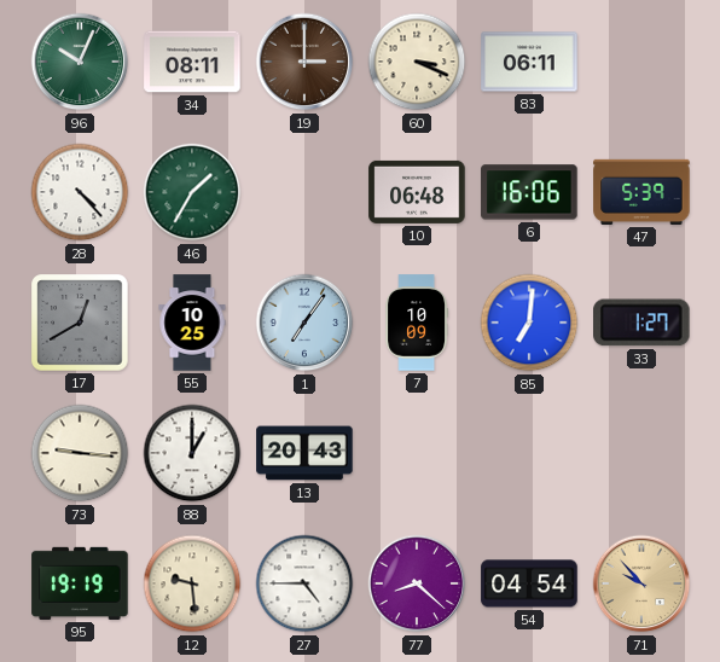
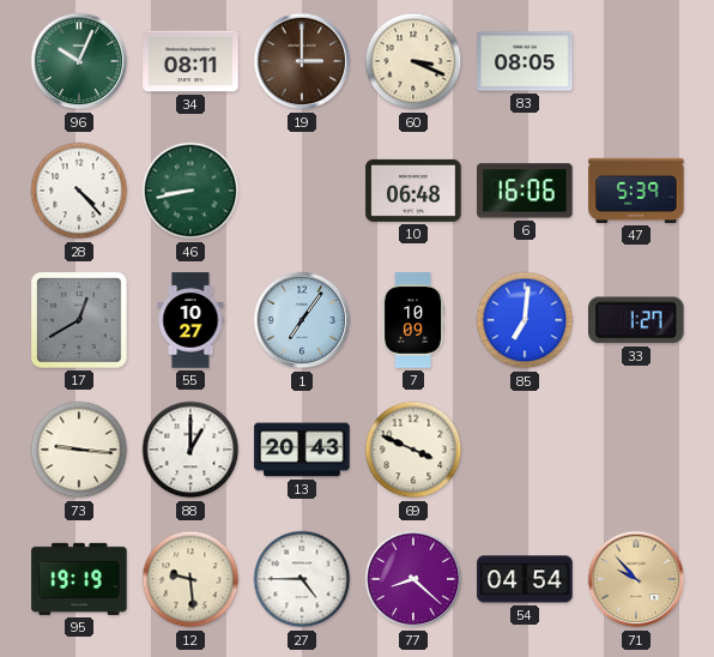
83: 06:11 -> 08:05 (525, 61)
46: 1:35 -> 8:43 (190, 191)
55: 10:25 -> 10:27 (190, 320)
69: none -> 3:49 (413, 450)
